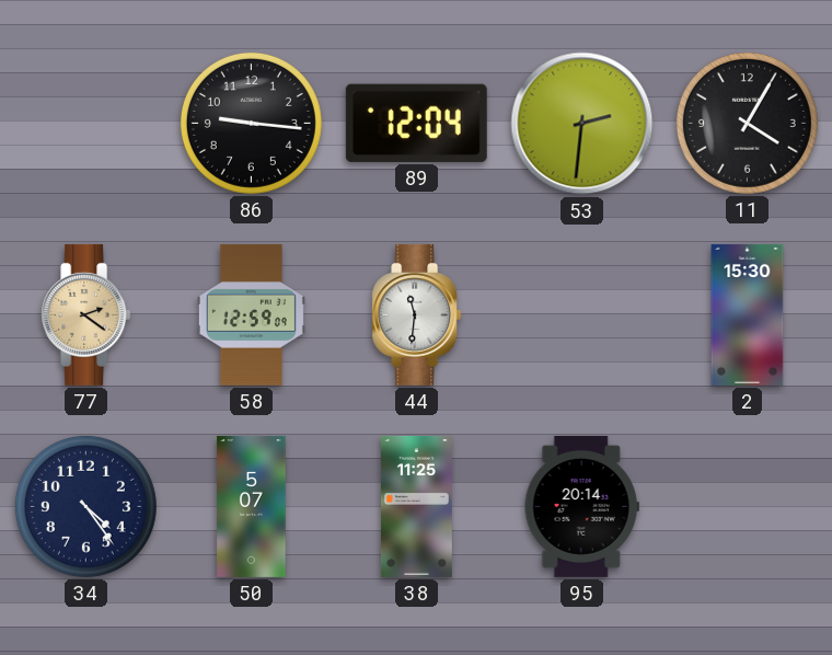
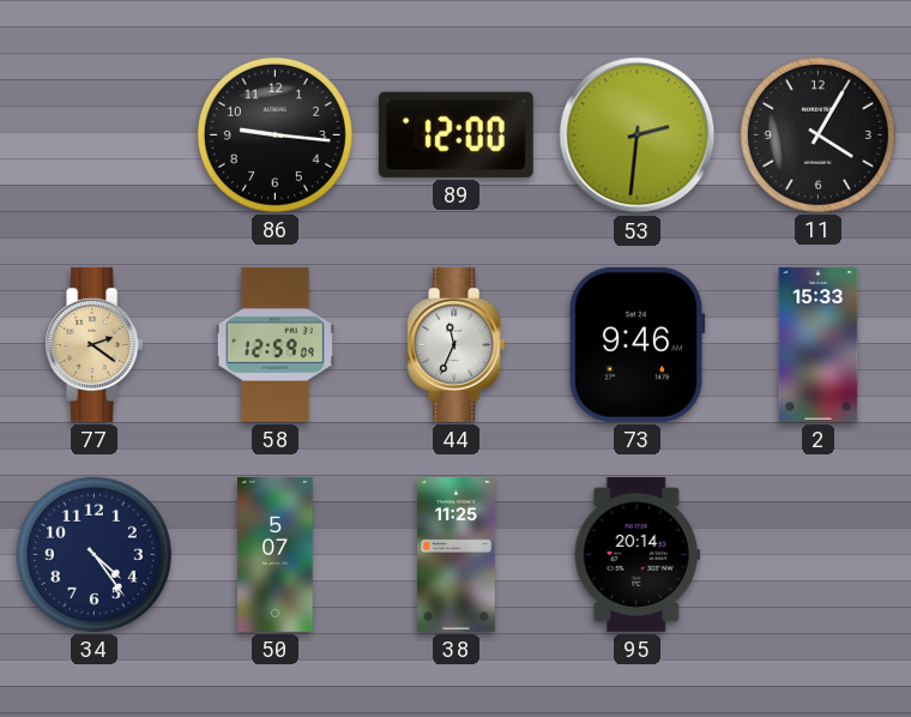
89: 12:04 -> 12:00 (455, 134)
44: 11:31 -> 11:34 (457, 344)
73: none -> 9:46 (637, 344)
2: 15:30 -> 15:33 (819, 344)
